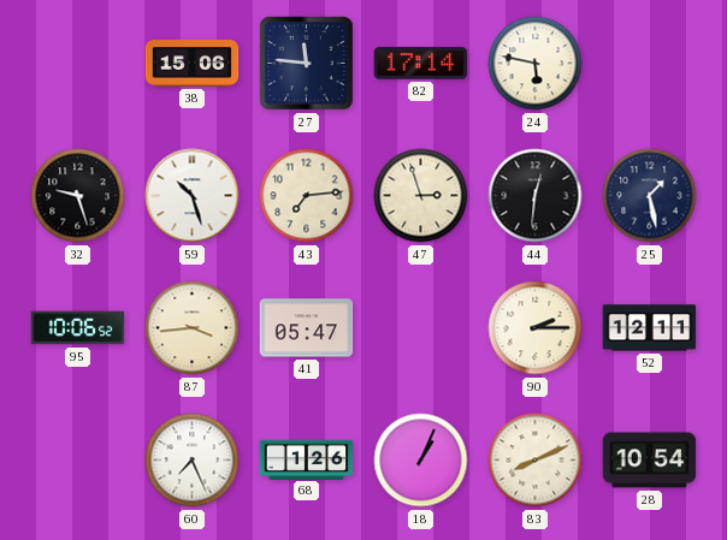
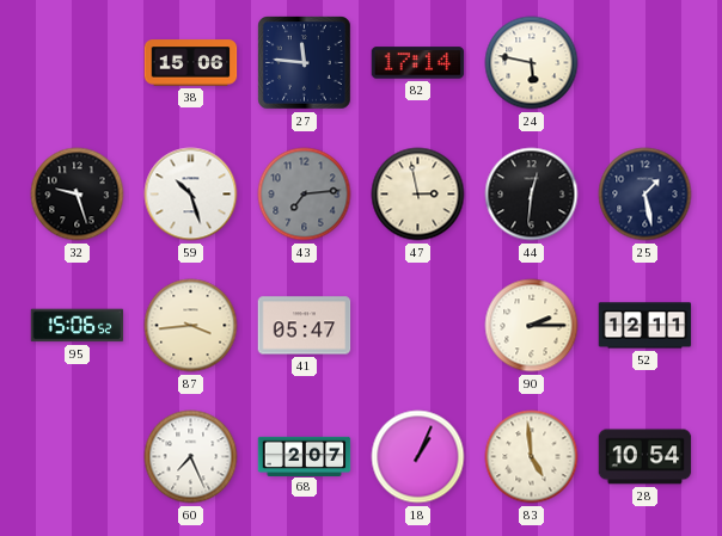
43 dial: cream -> grey (305, 195)
47: 2:57 -> 2:58 (418, 195)
95: 10:06 -> 15:06 (78, 326)
68: 1:26 -> 2:07 (305, 456)
83: 8:11 -> 4:59 (532, 457)
